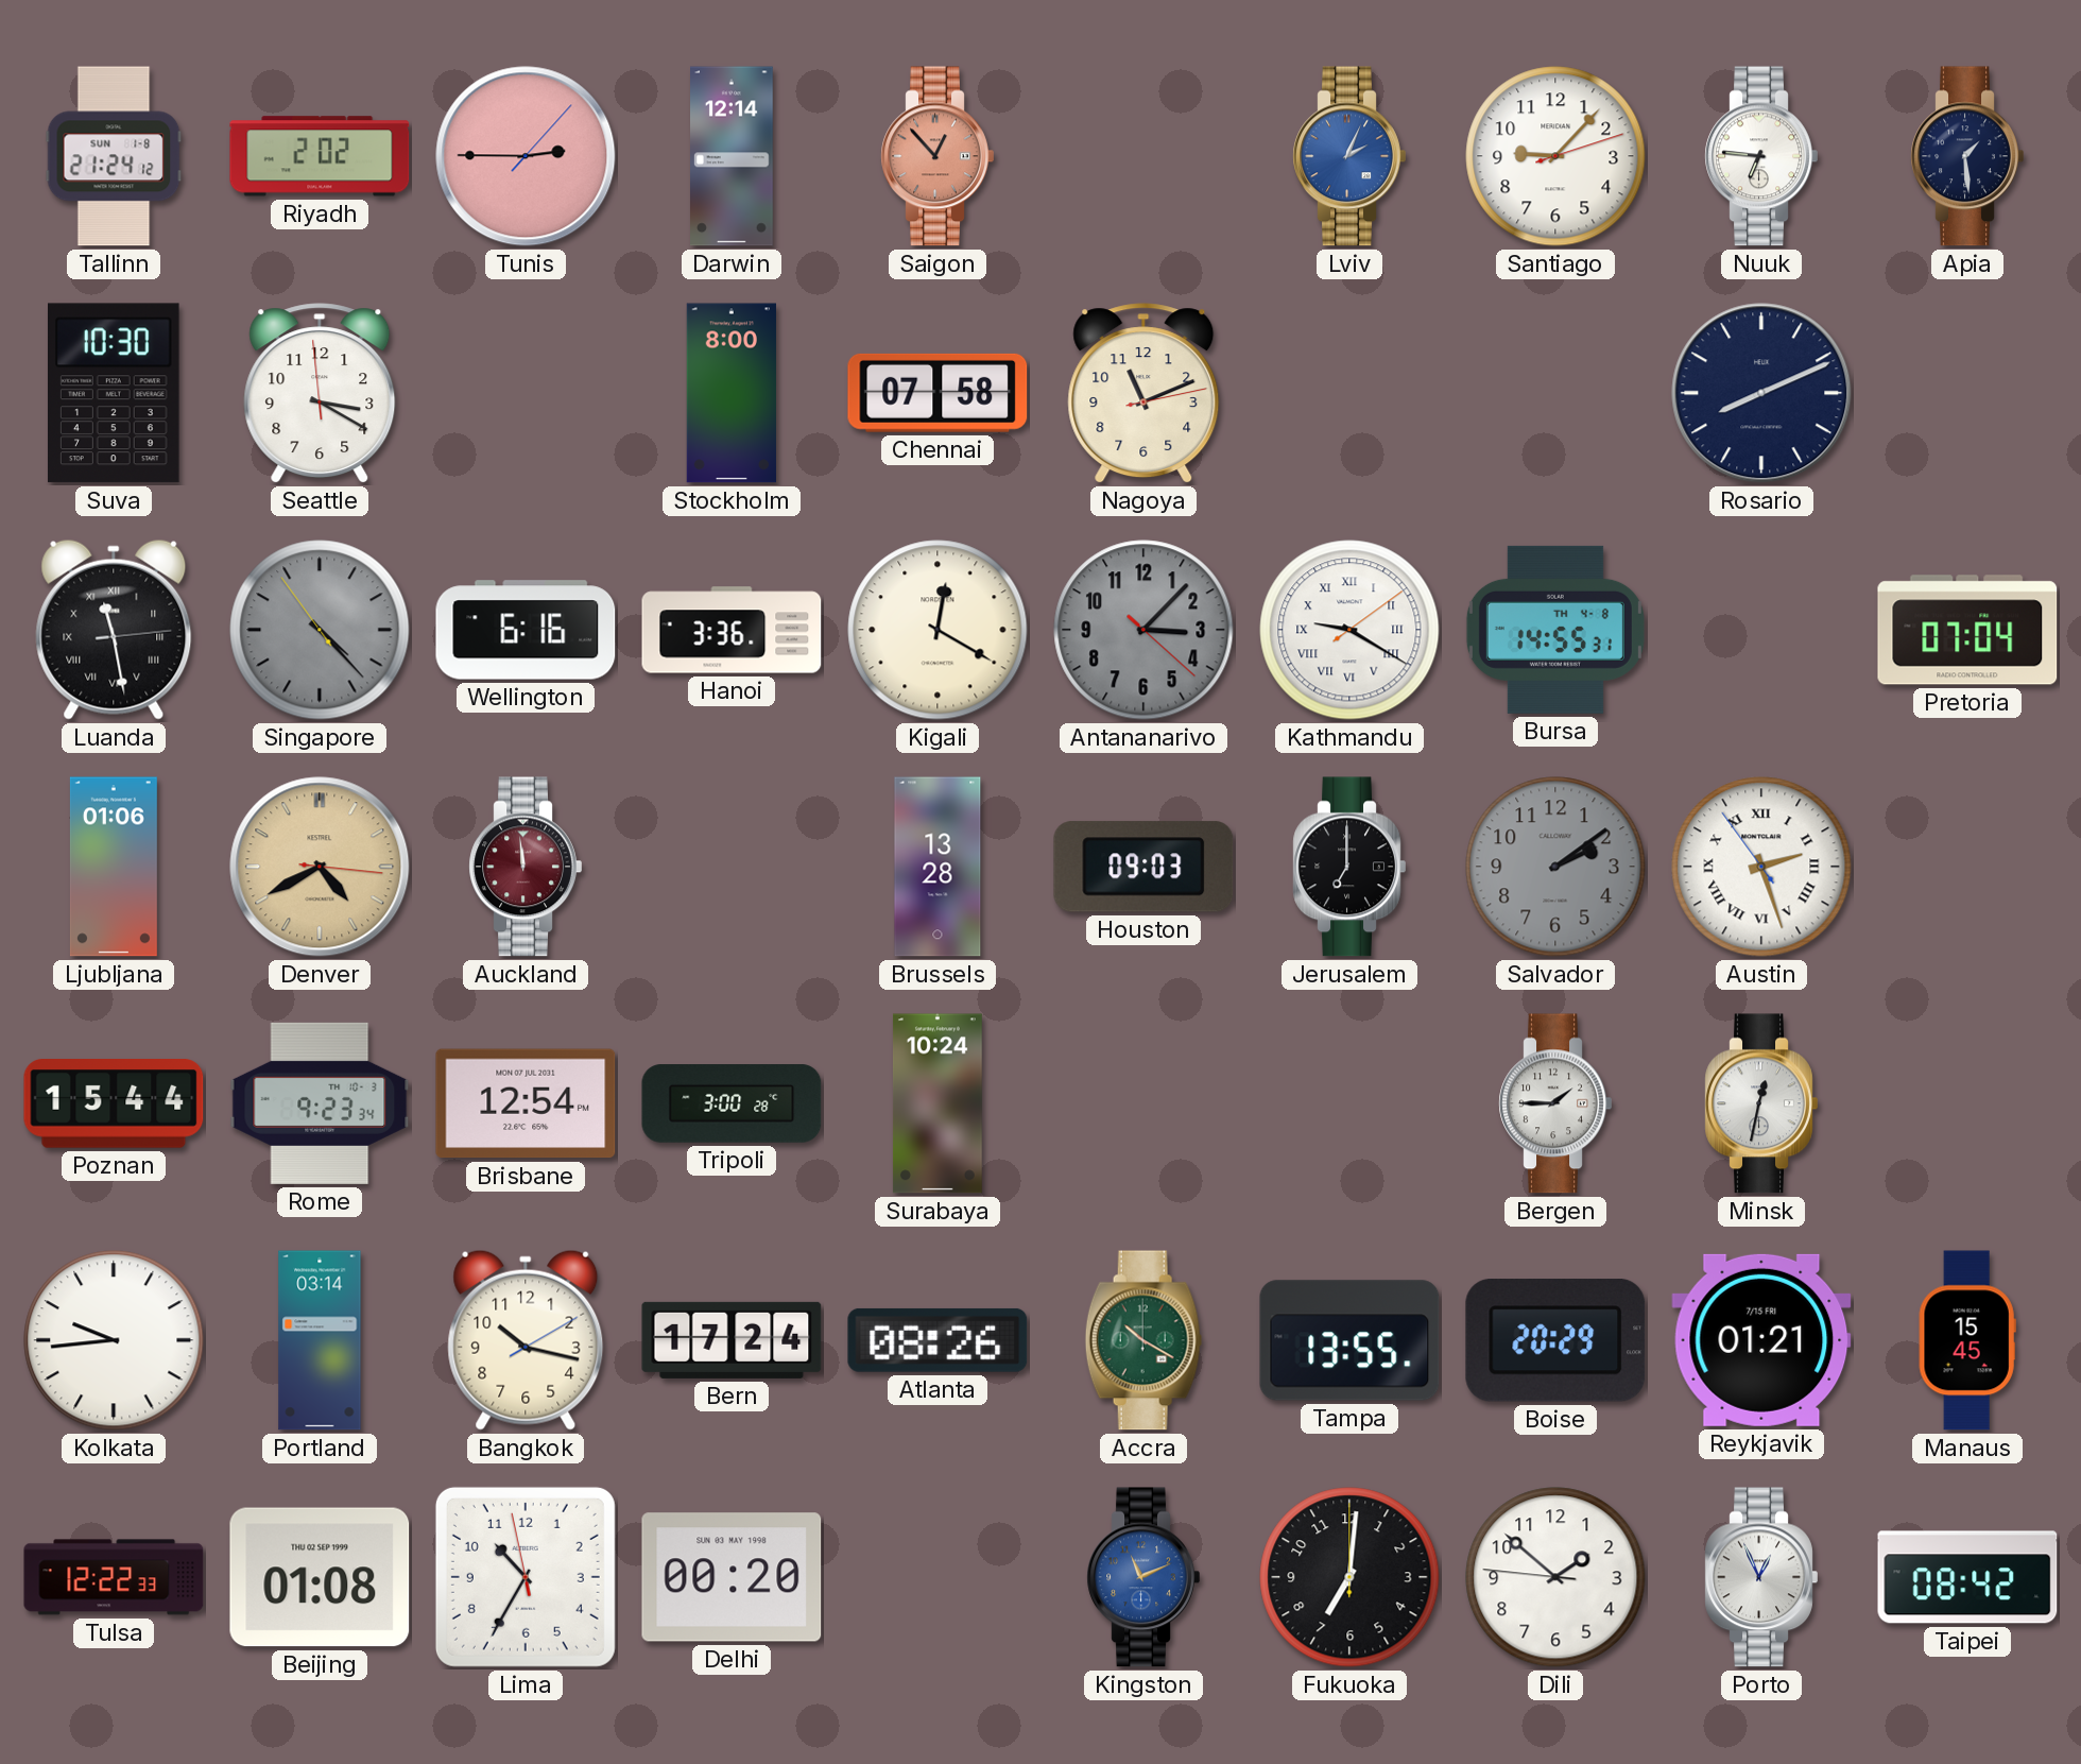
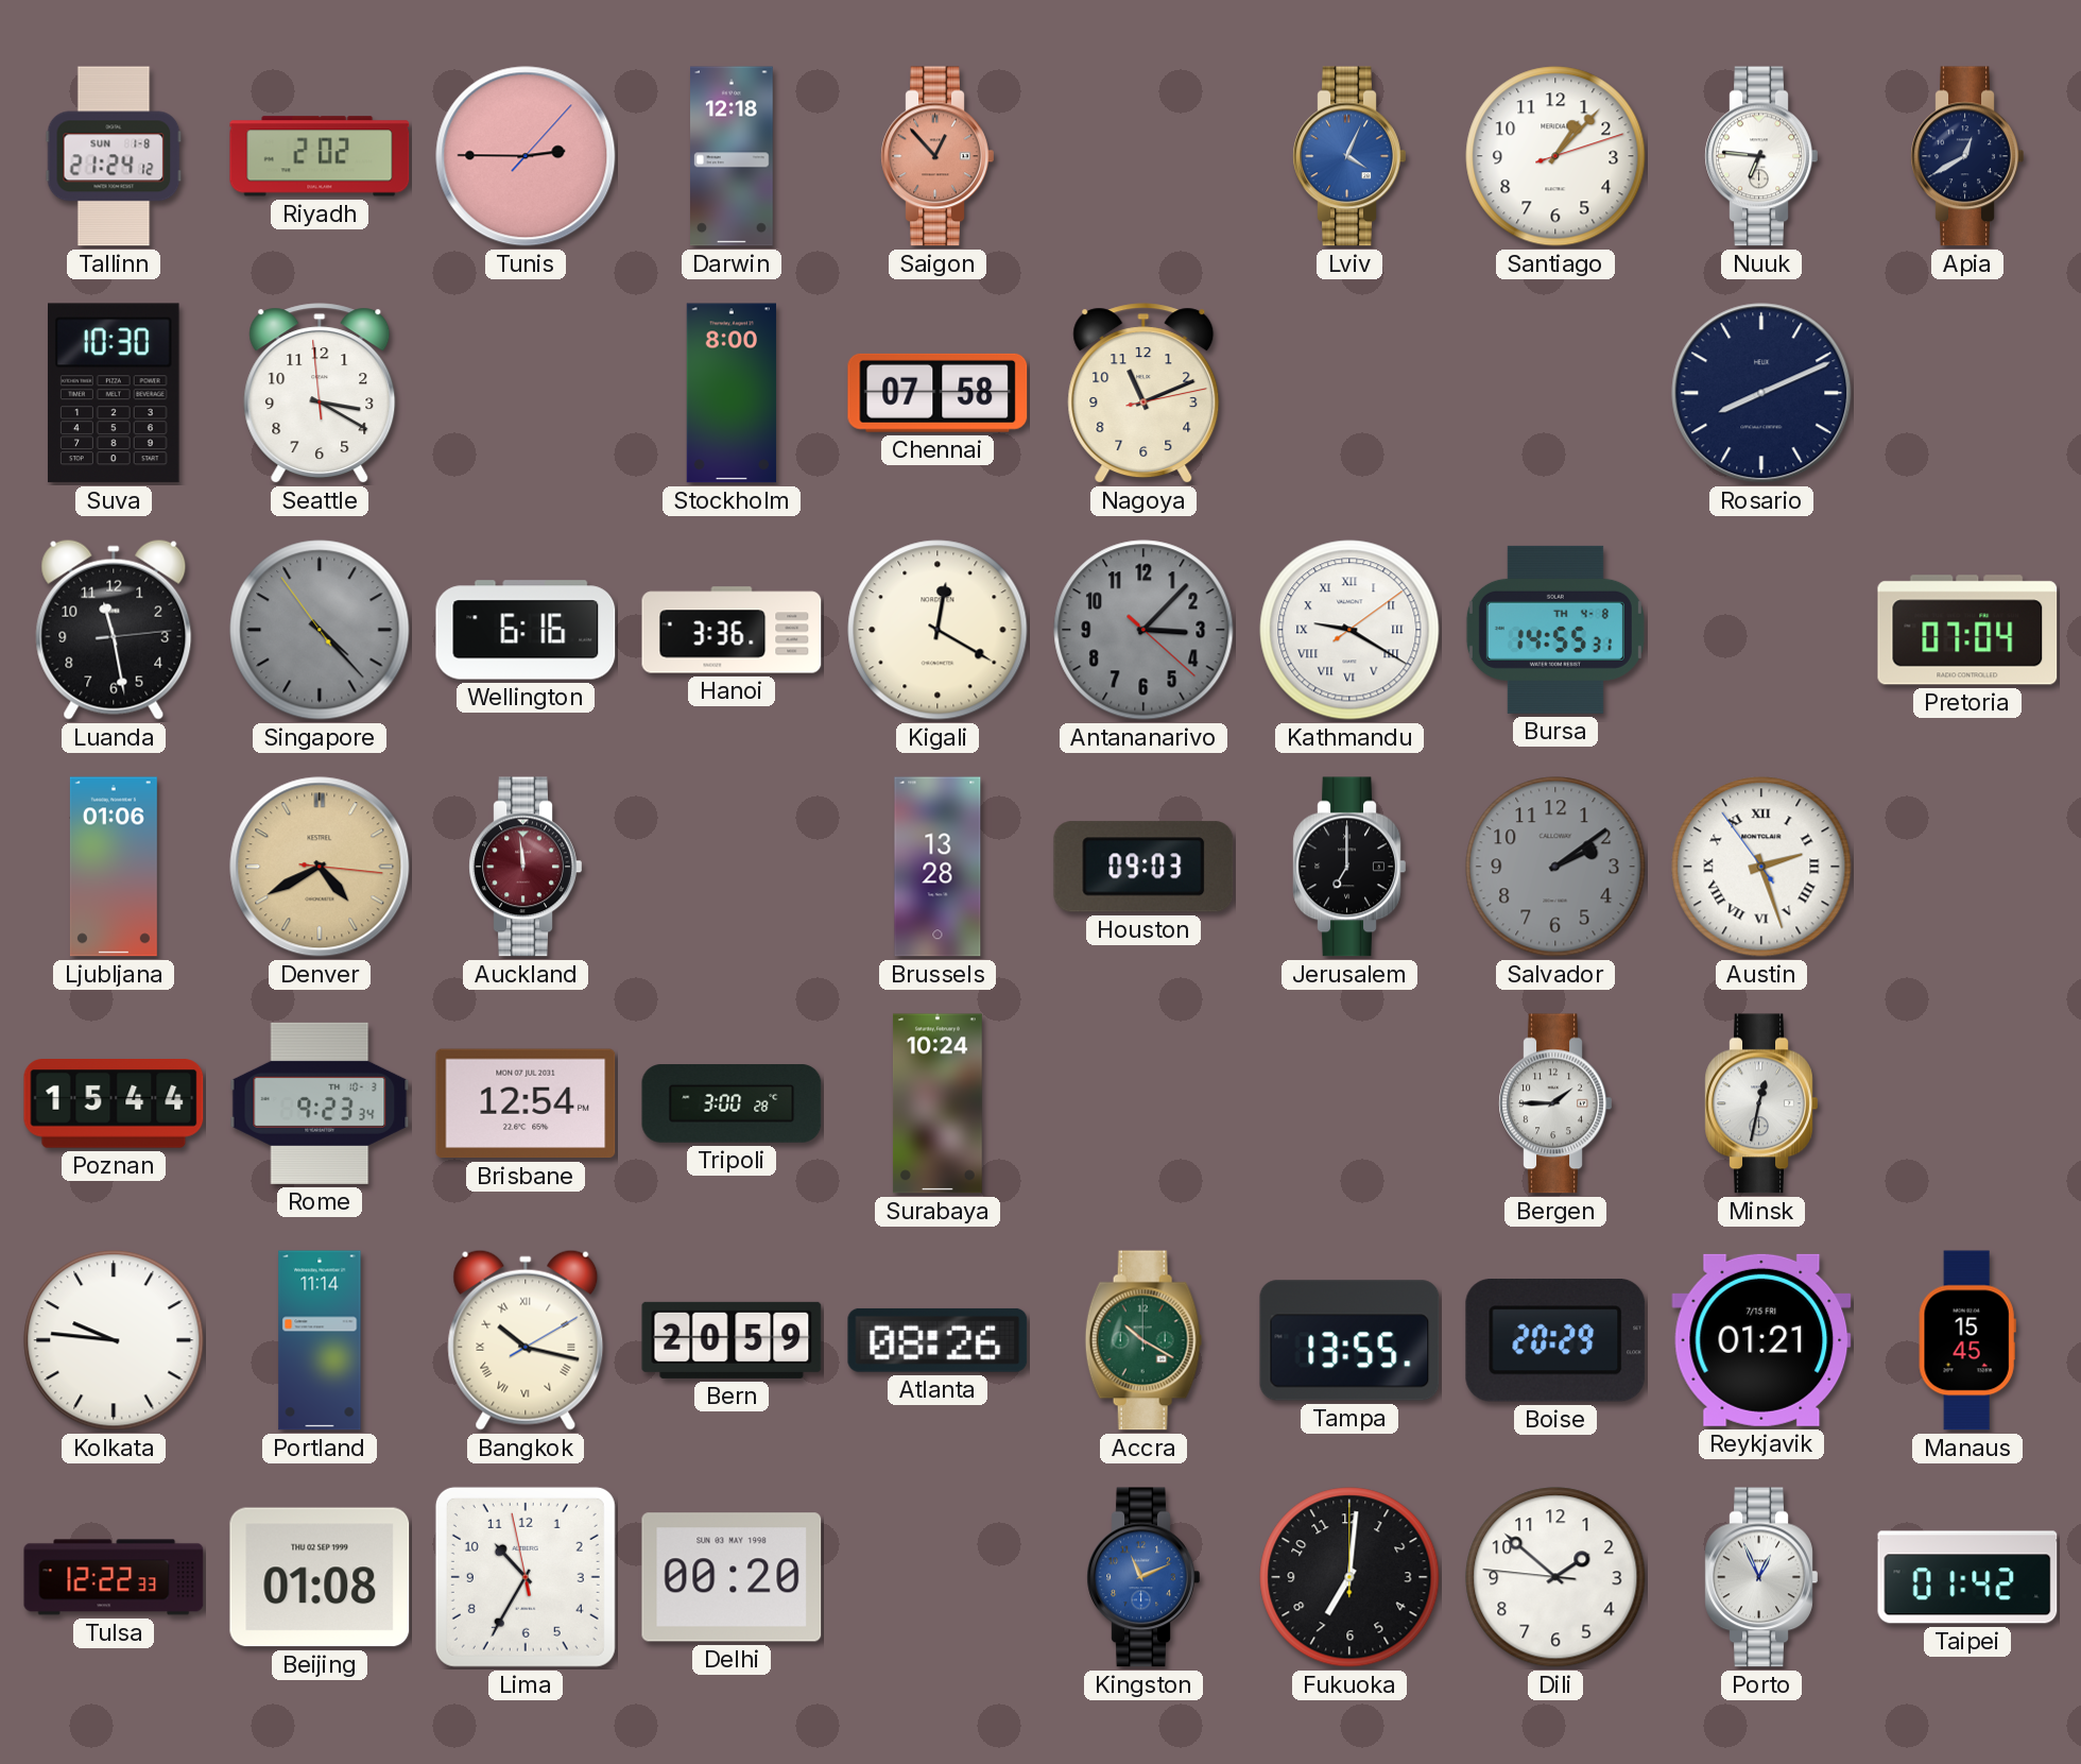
Darwin: 12:14 -> 12:18 (733, 156)
Lviv: 2:04 -> 4:04 (1349, 156)
Santiago: 9:07 -> 1:07 (1555, 156)
Apia: 1:29 -> 12:40 (1967, 156)
Luanda numerals: Roman -> Arabic (114, 630)
Kolkata: 9:44 -> 9:46 (114, 1340)
Portland: 03:14 -> 11:14 (320, 1340)
Bangkok numerals: Arabic -> Roman (526, 1340)
Bern: 17:24 -> 20:59 (732, 1340)
Taipei: 08:42 -> 01:42 (1967, 1577)
